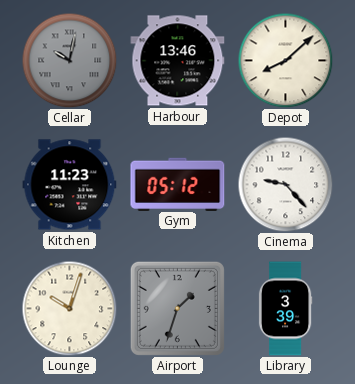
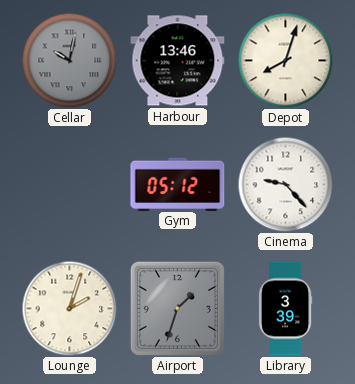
Depot: 8:08 -> 8:03 (285, 60)
Kitchen: 11:23 -> none (70, 185)
Lounge: 10:03 -> 2:03 (69, 308)
